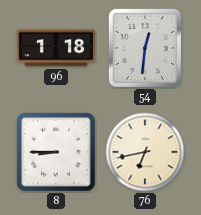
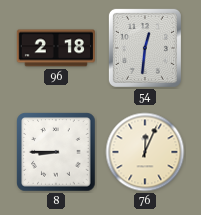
96: 1:18 -> 2:18 (56, 48)
76: 6:43 -> 12:04 (145, 152)
